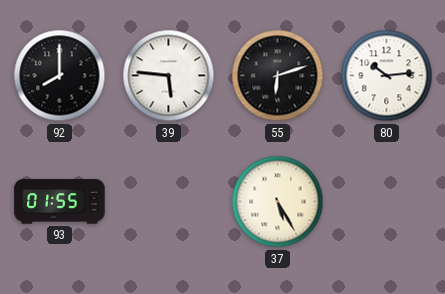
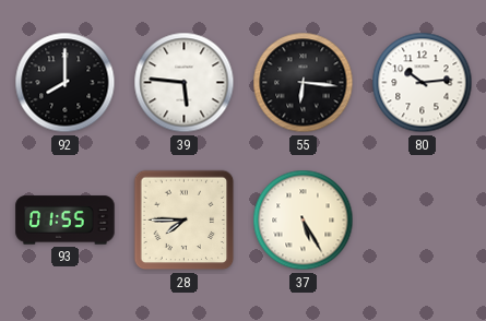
55: 6:12 -> 6:16 (304, 83)
28: none -> 7:45 (185, 221)
